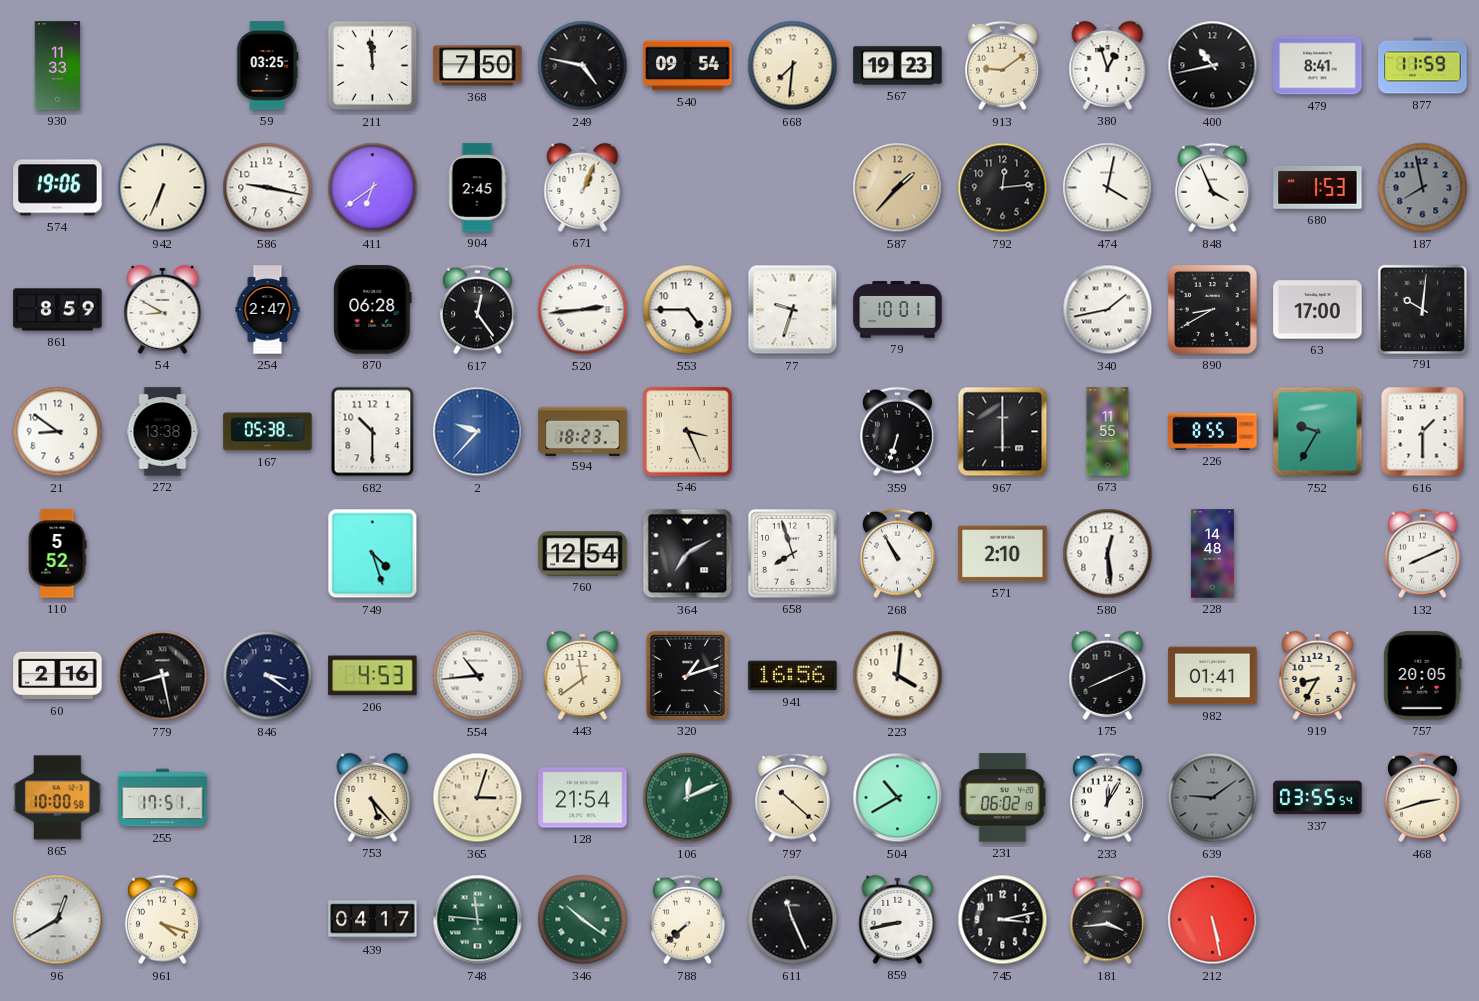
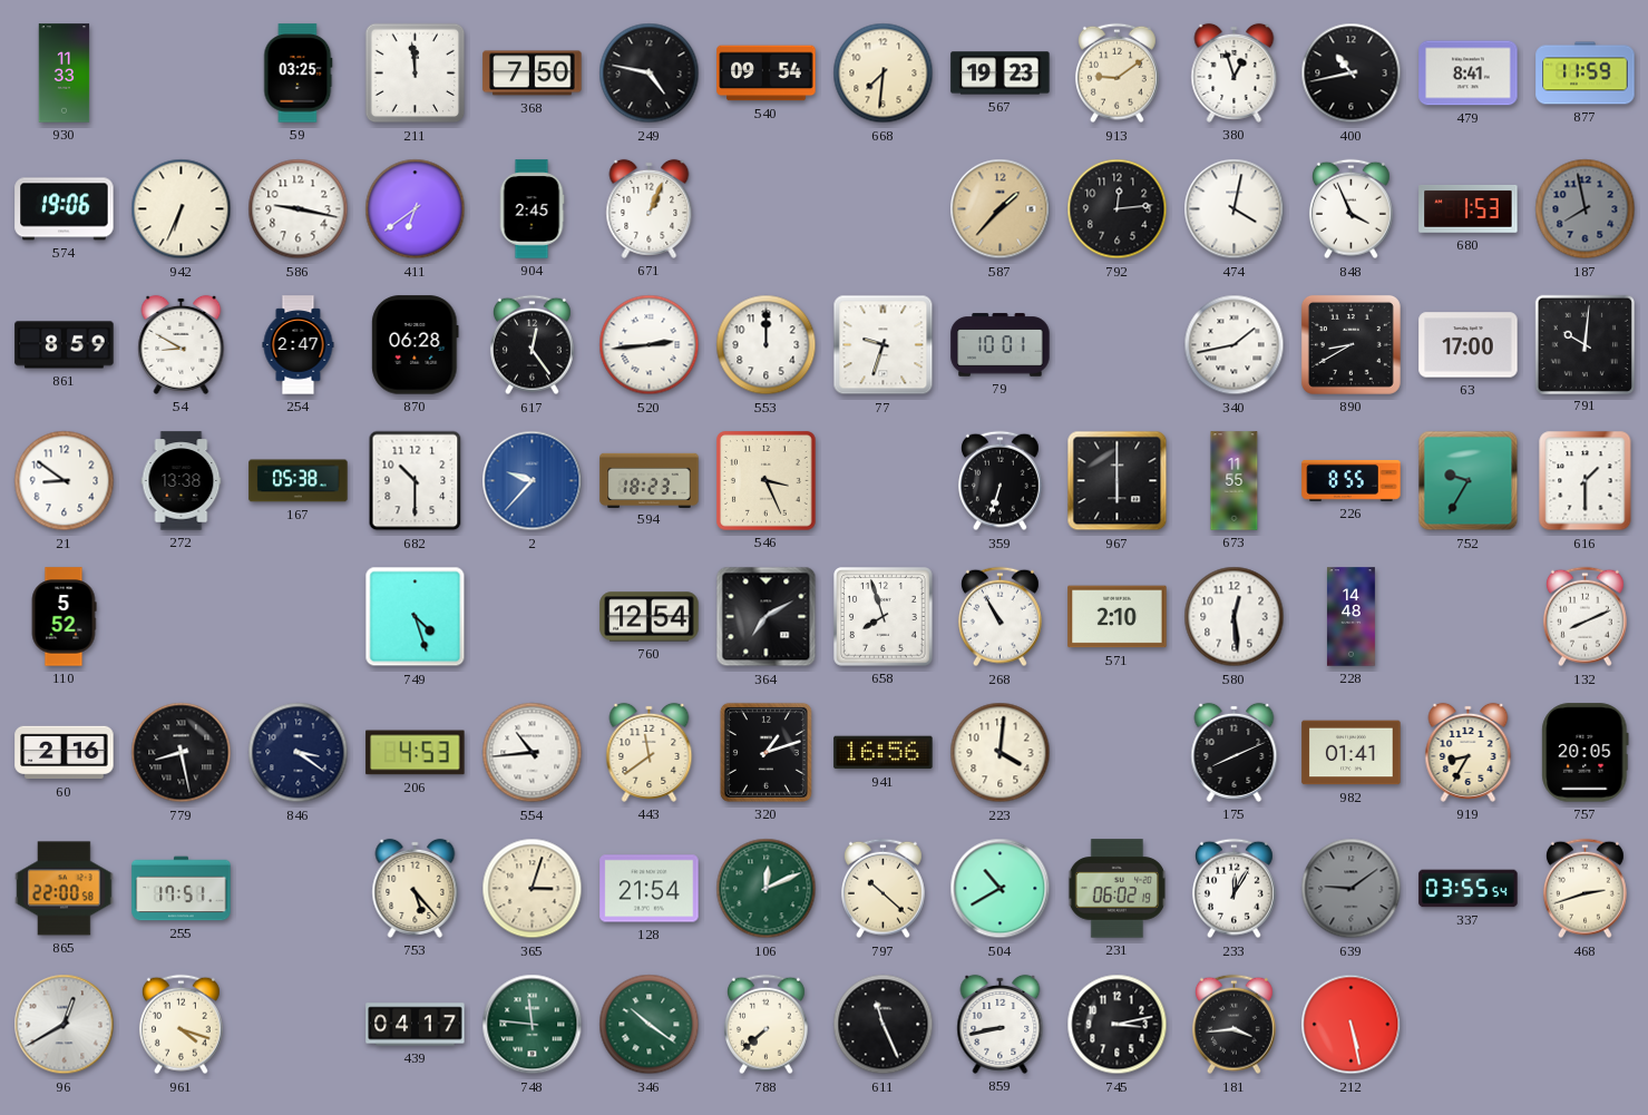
553: 4:45 -> 12:00 (767, 345)
865: 10:00 -> 22:00 (65, 889)
